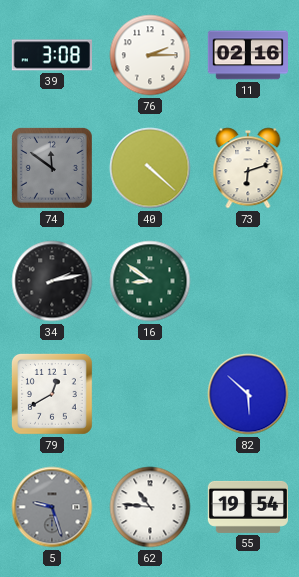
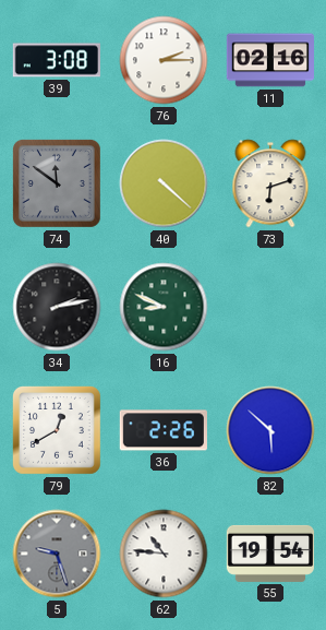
16: 8:51 -> 8:49 (164, 307)
36: none -> 2:26 (164, 430)
